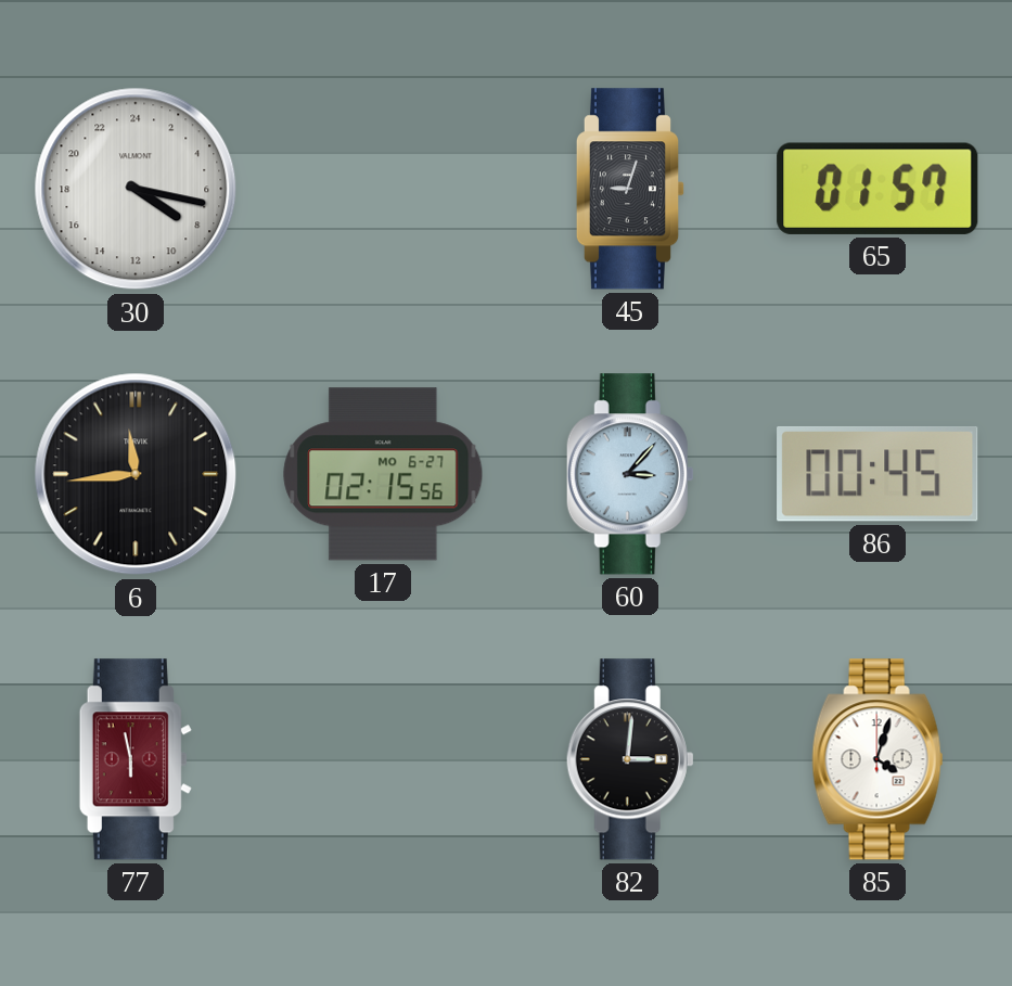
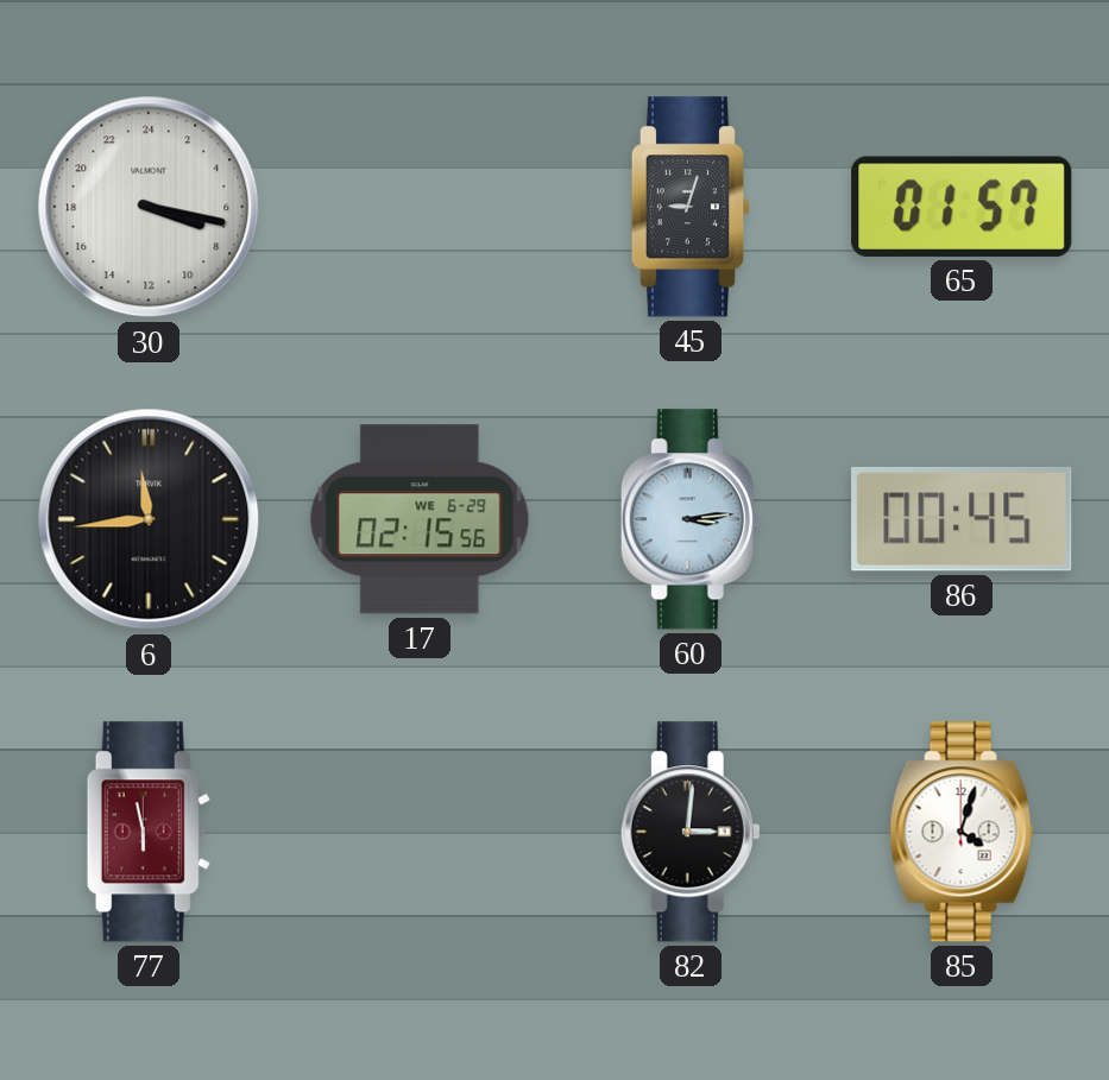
30: 8:17 -> 7:17 (149, 207)
17 date: MO 6-27 -> WE 6-29 (420, 519)
60: 3:07 -> 3:14 (691, 519)
